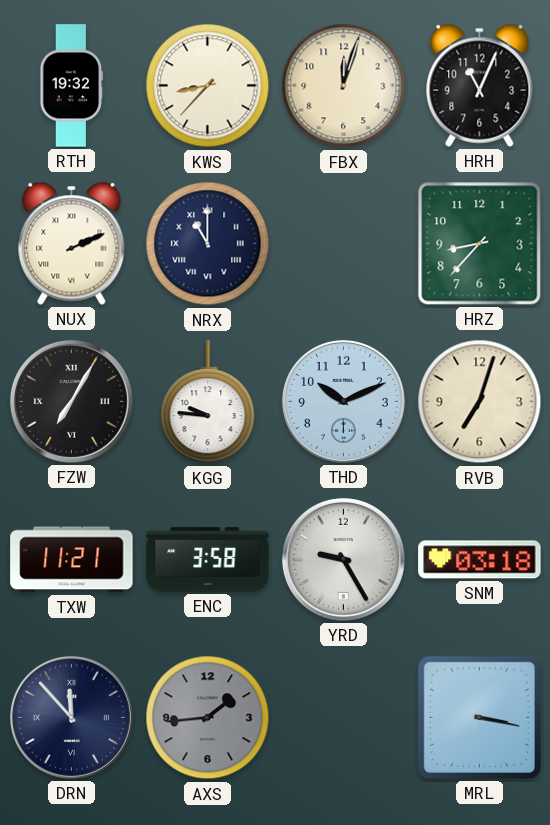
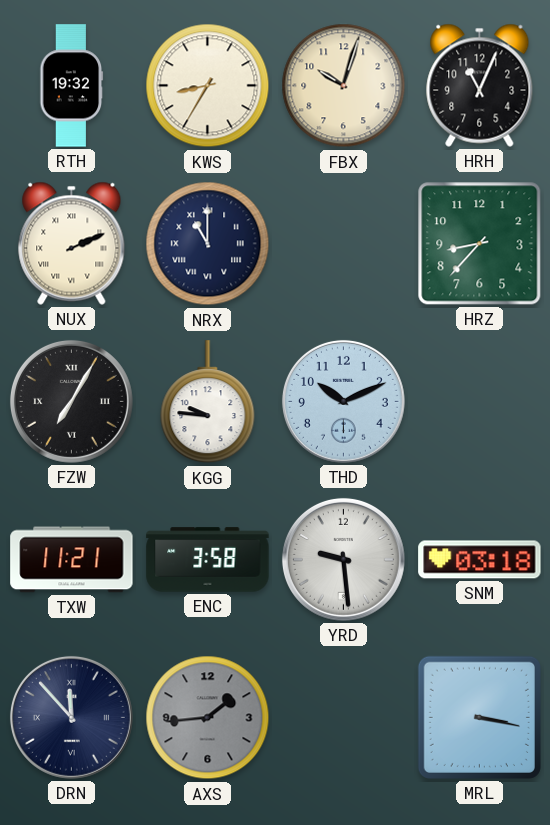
KWS: 8:37 -> 8:35 (208, 86)
FBX: 12:03 -> 10:03 (344, 86)
RVB: 7:03 -> none (480, 402)
YRD: 9:25 -> 9:29 (343, 559)
